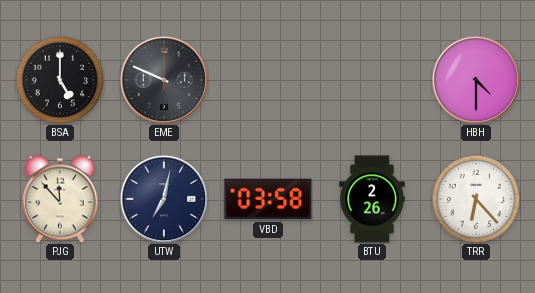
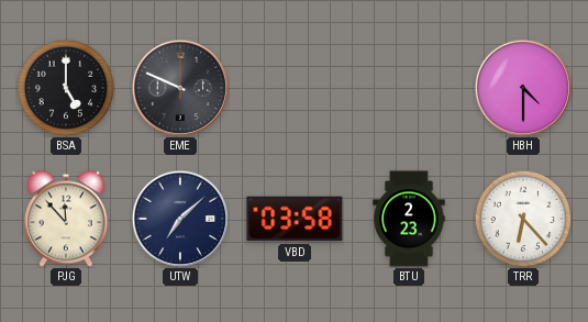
UTW: 7:02 -> 7:08 (180, 219)
BTU: 2:26 -> 2:23 (409, 219)
